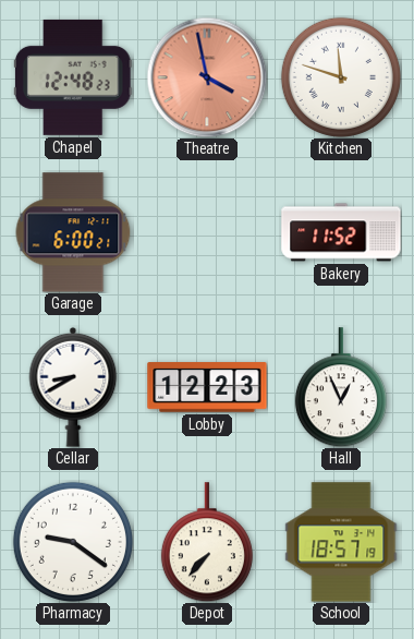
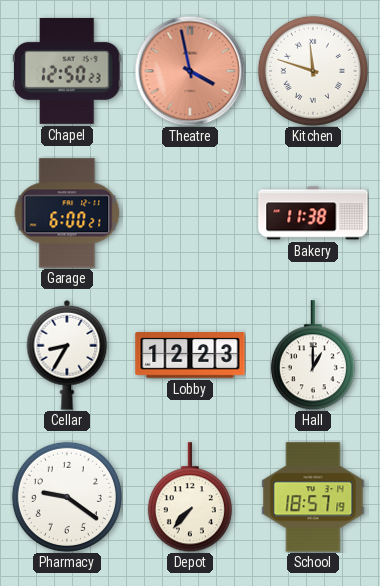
Chapel: 12:48 -> 12:50 (67, 71)
Bakery: 11:52 -> 11:38 (313, 213)
Cellar: 8:40 -> 8:35 (67, 355)
Hall: 12:56 -> 1:00 (313, 355)
